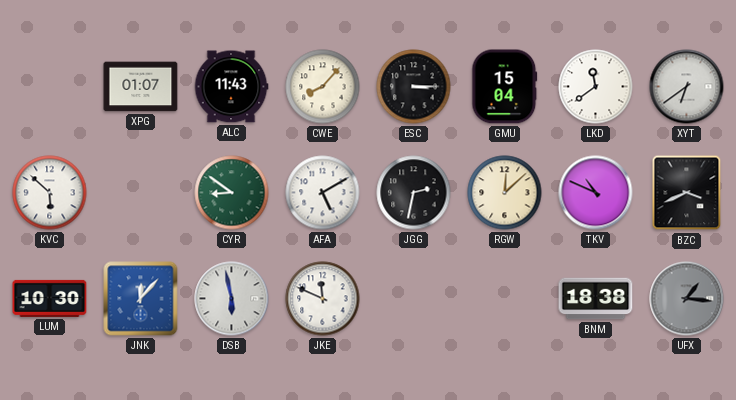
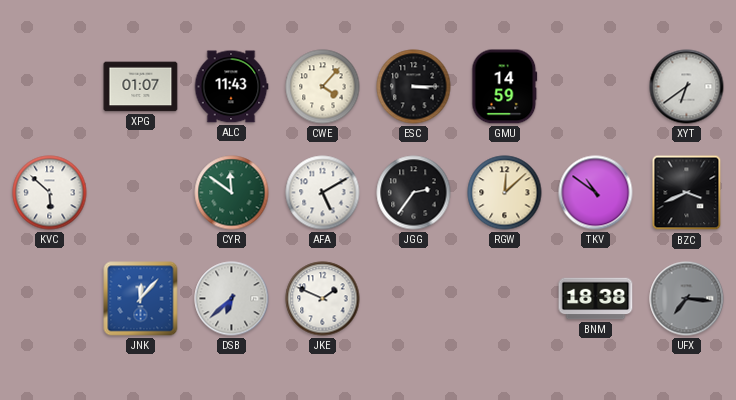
CWE: 8:07 -> 4:07 (323, 87)
GMU: 15:04 -> 14:59 (505, 87)
LKD: 11:39 -> none (596, 87)
CYR: 8:51 -> 11:51 (232, 193)
JGG: 2:32 -> 2:36 (414, 193)
TKV: 10:49 -> 10:51 (596, 193)
LUM: 10:30 -> none (50, 298)
DSB: 5:58 -> 6:38 (232, 299)
JKE: 11:49 -> 1:49 (323, 299)
UFX: 1:16 -> 7:16 (687, 299)
